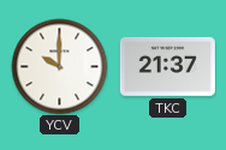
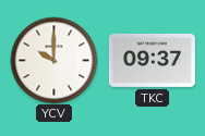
TKC: 21:37 -> 09:37 (152, 60)
